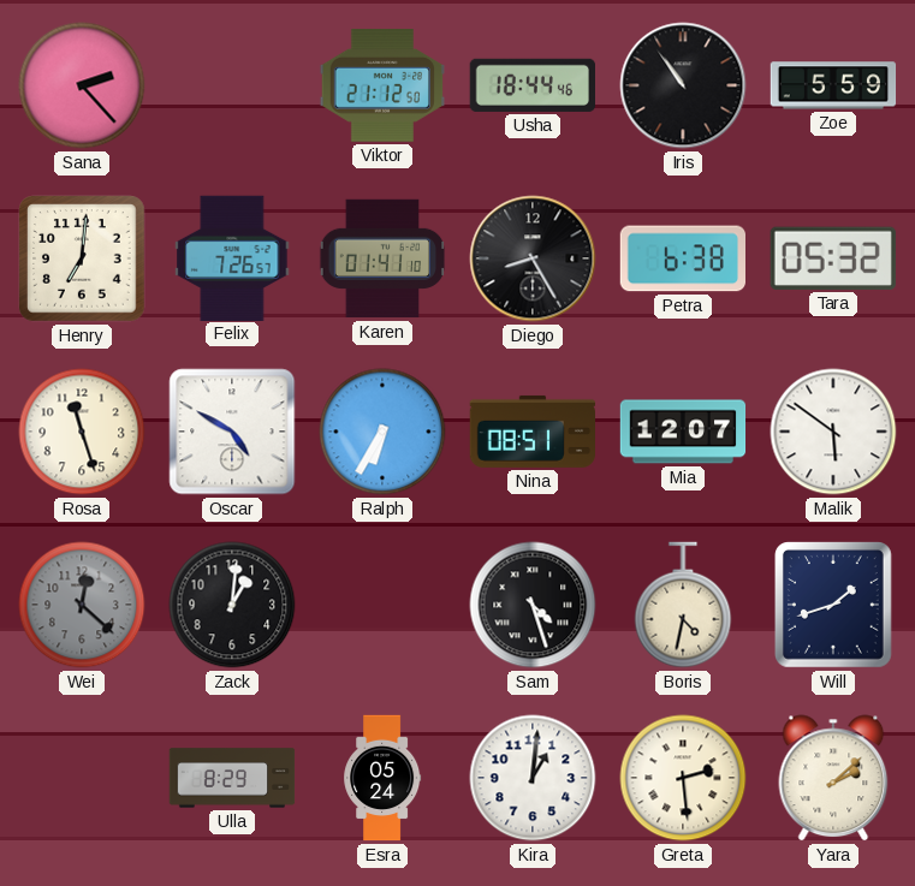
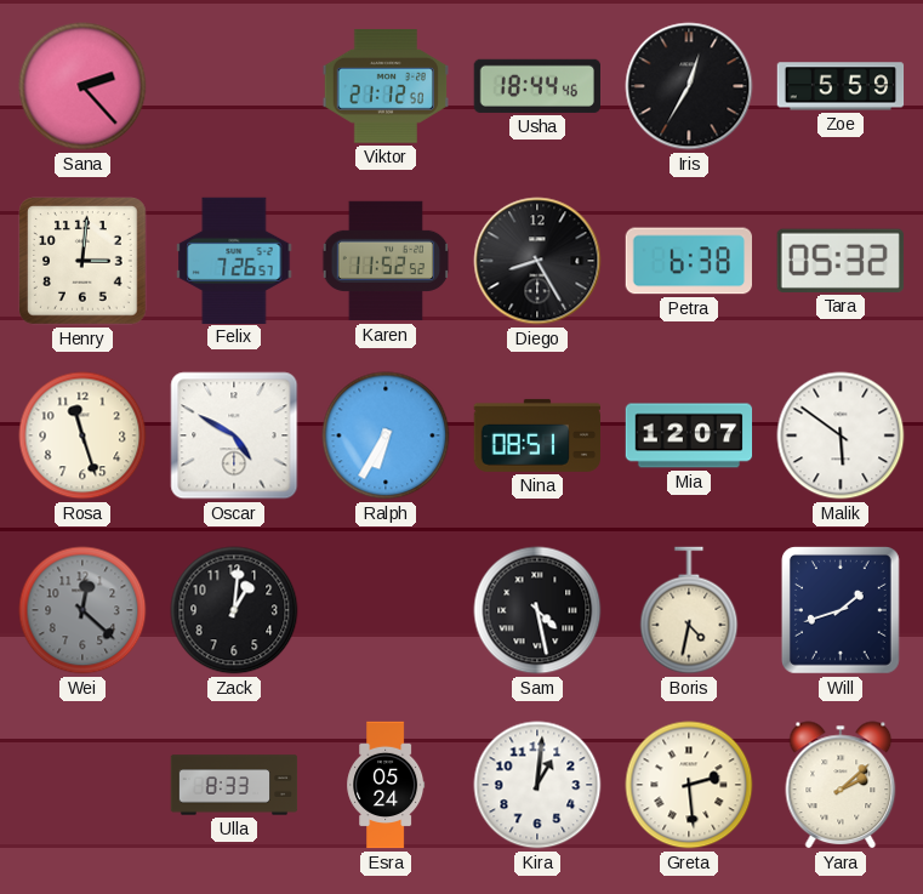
Iris: 10:54 -> 12:35 (689, 86)
Henry: 7:01 -> 3:01 (82, 261)
Karen: 01:41 -> 11:52 (386, 261)
Sam: 4:27 -> 4:28 (537, 610)
Ulla: 8:29 -> 8:33 (234, 785)
